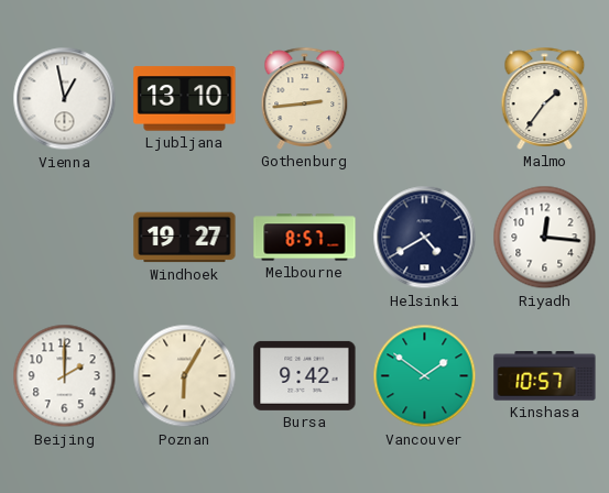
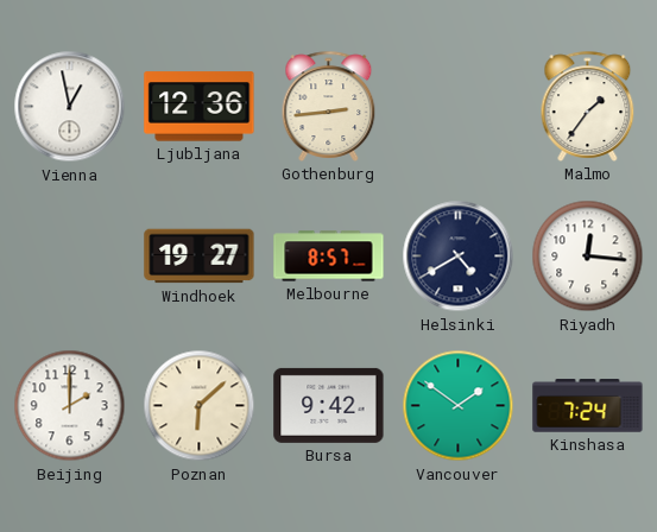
Ljubljana: 13:10 -> 12:36 (200, 107)
Poznan: 6:05 -> 6:08 (200, 406)
Kinshasa: 10:57 -> 7:24 (588, 406)
